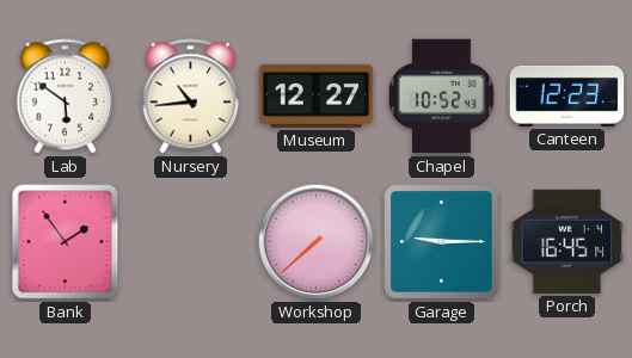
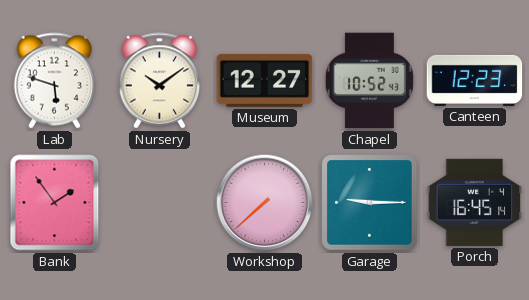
Lab: 5:51 -> 5:48 (55, 81)
Nursery: 10:44 -> 10:09 (160, 81)
